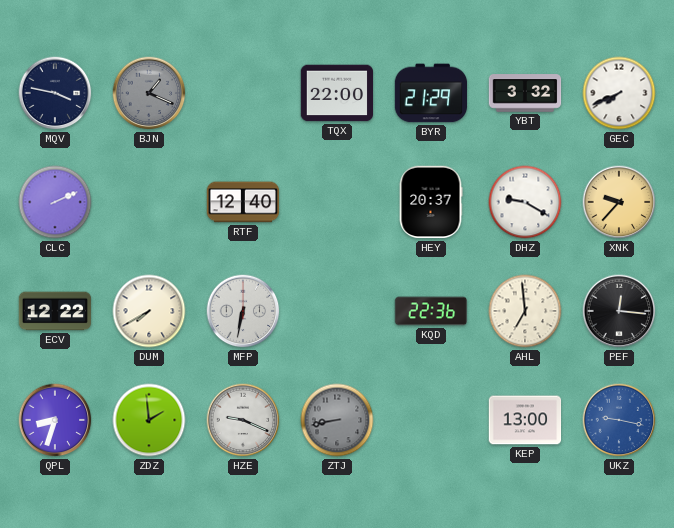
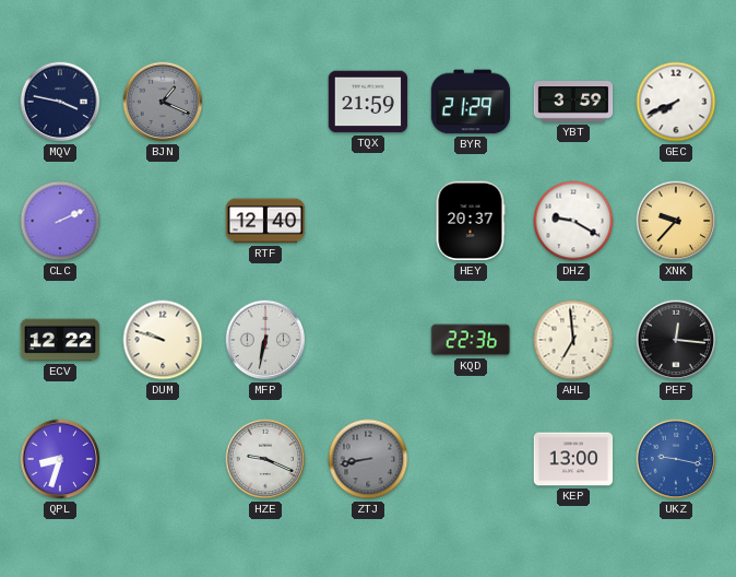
TQX: 22:00 -> 21:59 (368, 102)
YBT: 3:32 -> 3:59 (573, 102)
DUM: 7:40 -> 9:48 (163, 340)
ZDZ: 1:59 -> none (149, 420)
